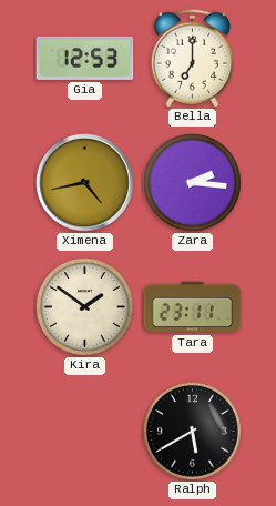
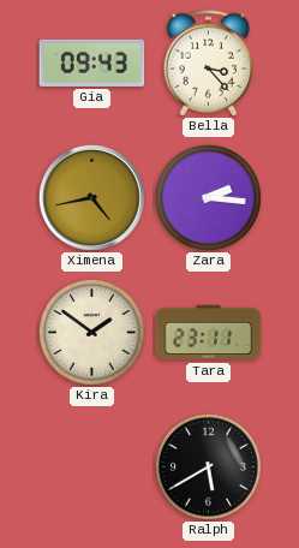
Gia: 12:53 -> 09:43 (92, 62)
Bella: 7:00 -> 3:23 (209, 64)
